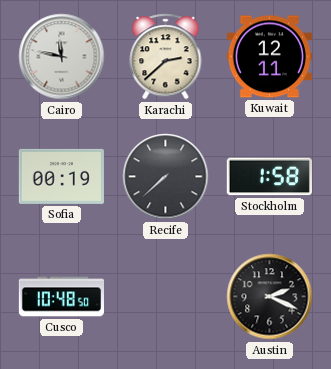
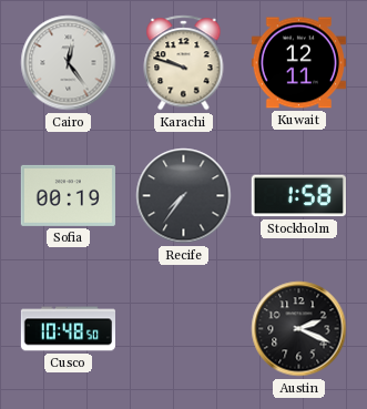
Cairo: 11:47 -> 12:24 (69, 63)
Karachi: 2:38 -> 9:48 (184, 63)
Recife: 7:38 -> 7:36 (184, 196)
